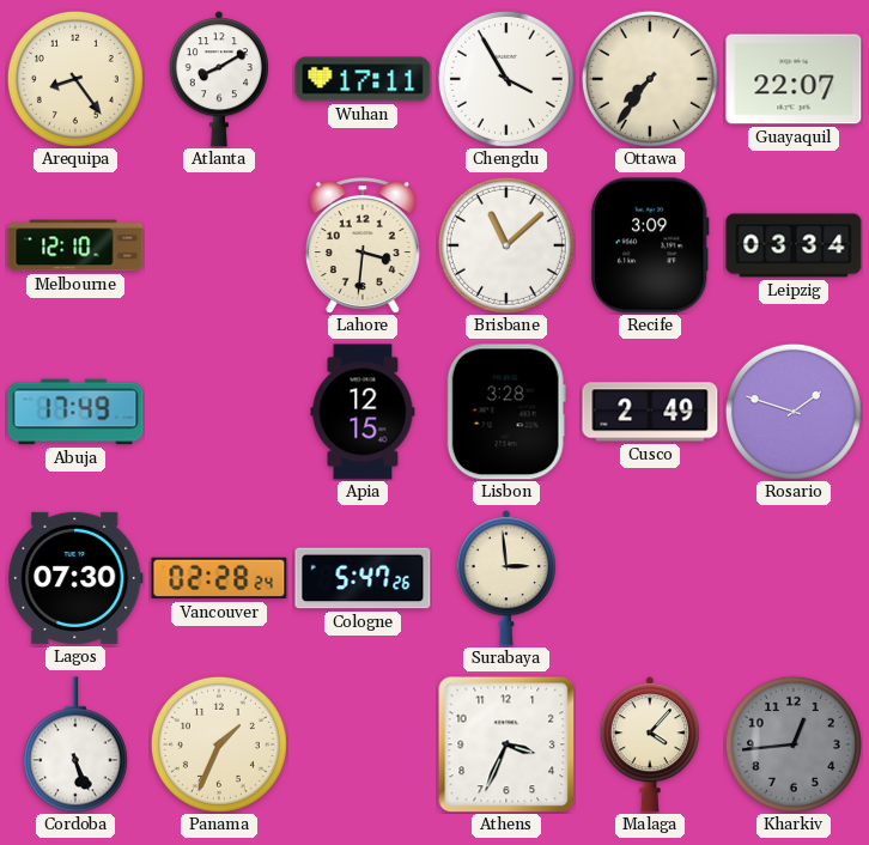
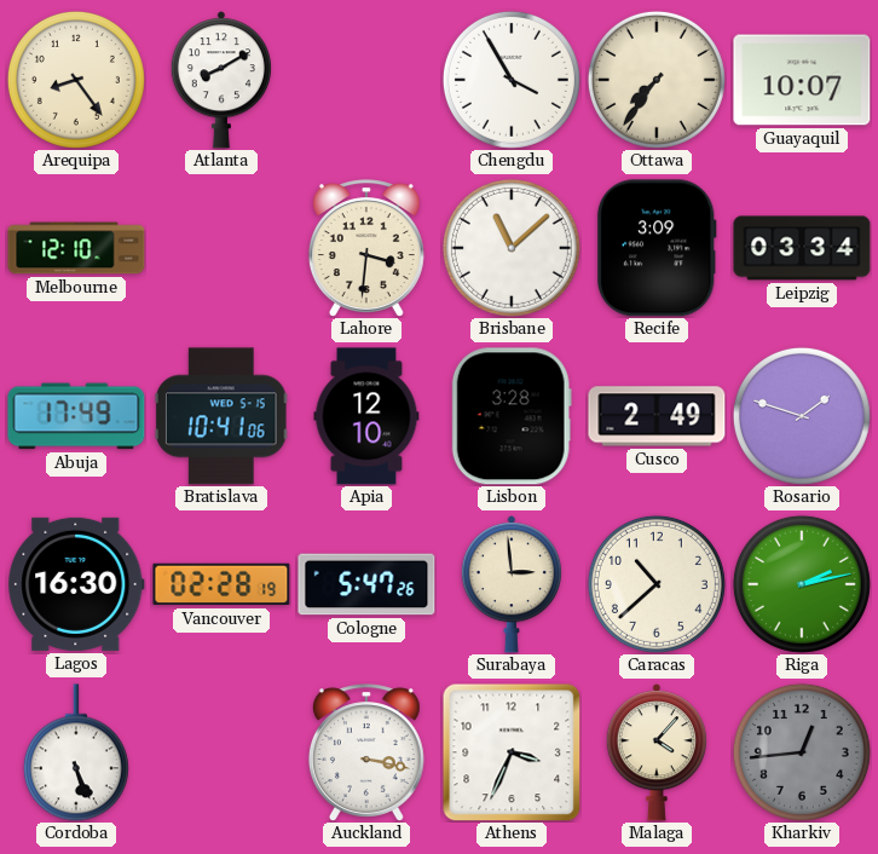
Wuhan: 17:11 -> none (363, 79)
Guayaquil: 22:07 -> 10:07 (802, 80)
Bratislava: none -> 10:41 (221, 416)
Apia: 12:15 -> 12:10 (366, 416)
Lagos: 07:30 -> 16:30 (76, 584)
Vancouver: 02:28:24 -> 02:28:19 (221, 584)
Caracas: none -> 10:38 (657, 584)
Riga: none -> 2:13 (802, 584)
Panama: 1:34 -> none (219, 744)
Auckland: none -> 3:17 (366, 752)
